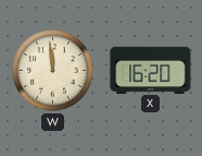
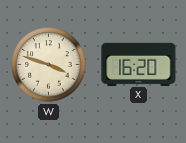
W: 11:59 -> 3:48 (49, 65)
